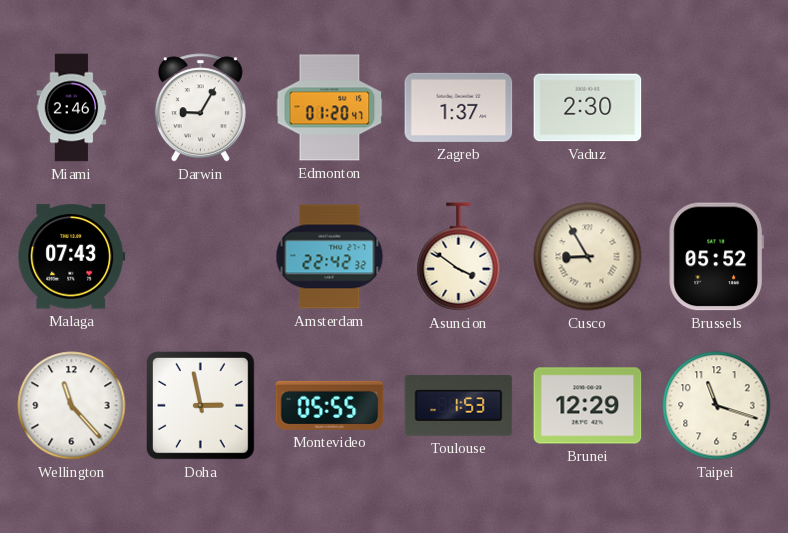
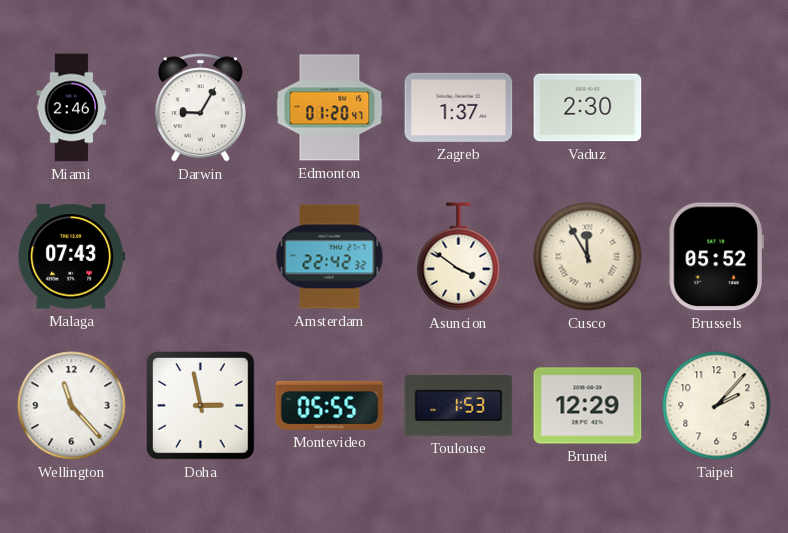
Cusco: 8:55 -> 11:55 (588, 257)
Taipei: 11:18 -> 2:07 (717, 406)
